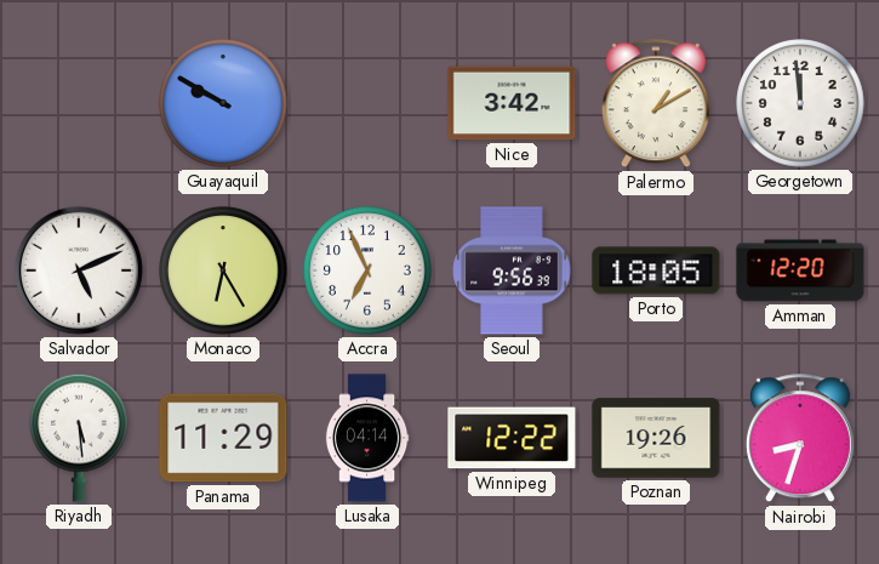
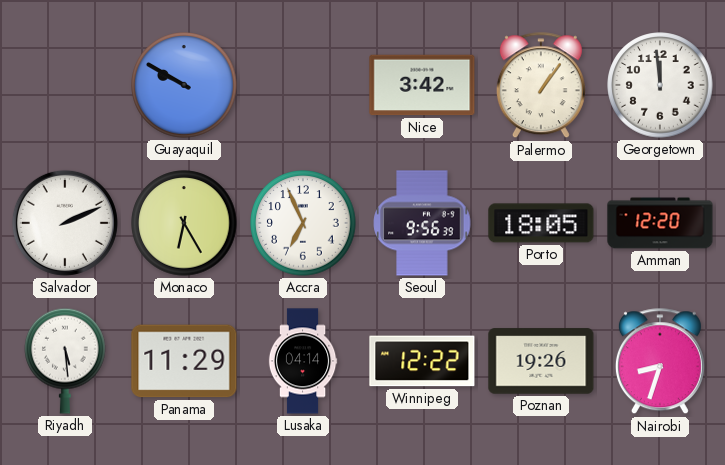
Palermo: 1:10 -> 1:06 (541, 86)
Salvador: 5:11 -> 2:11 (65, 223)
